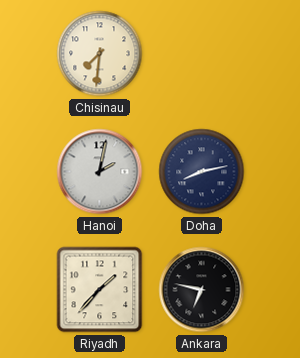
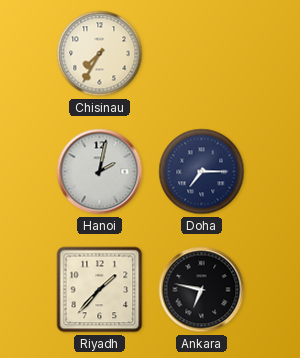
Chisinau: 7:31 -> 7:35 (100, 54)
Doha: 8:13 -> 7:15 (202, 172)
